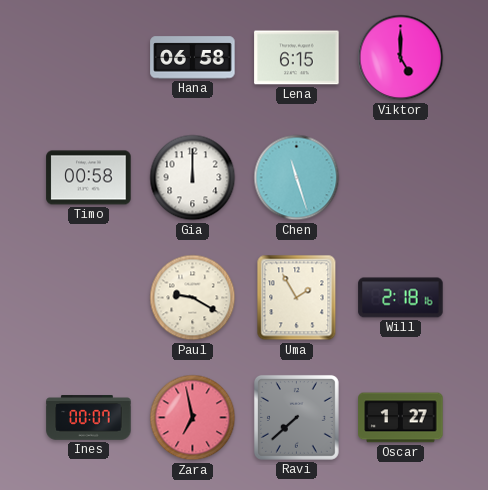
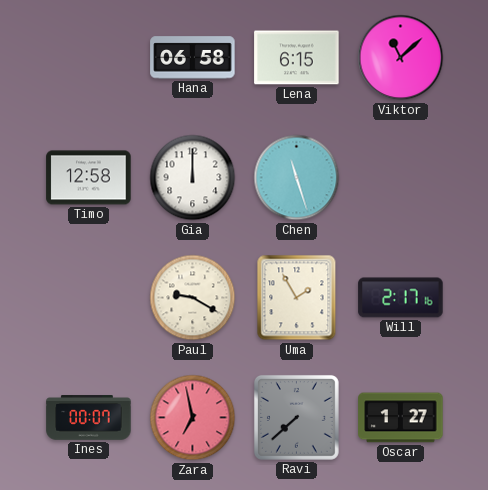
Viktor: 5:00 -> 11:08 (401, 58)
Timo: 00:58 -> 12:58 (89, 178)
Will: 2:18 -> 2:17 (401, 298)
